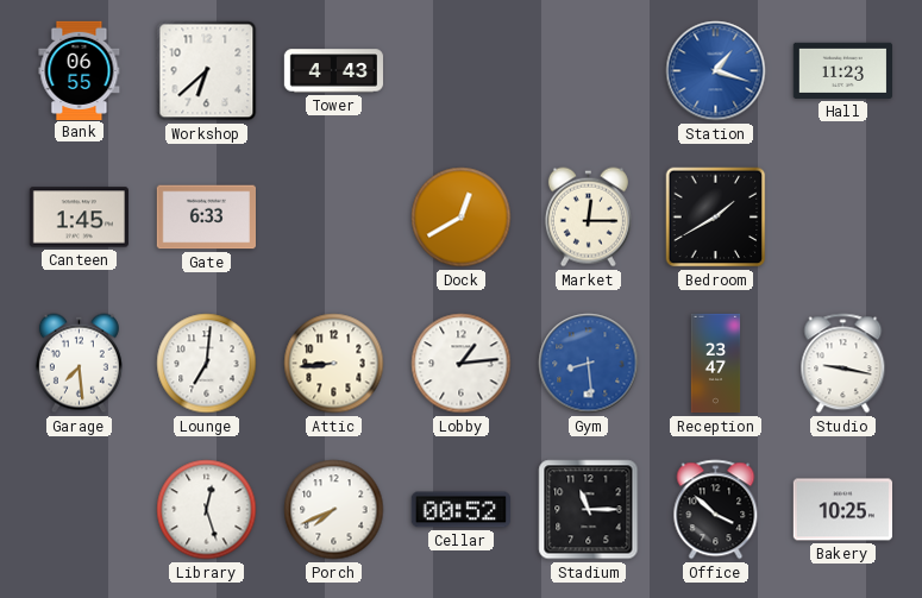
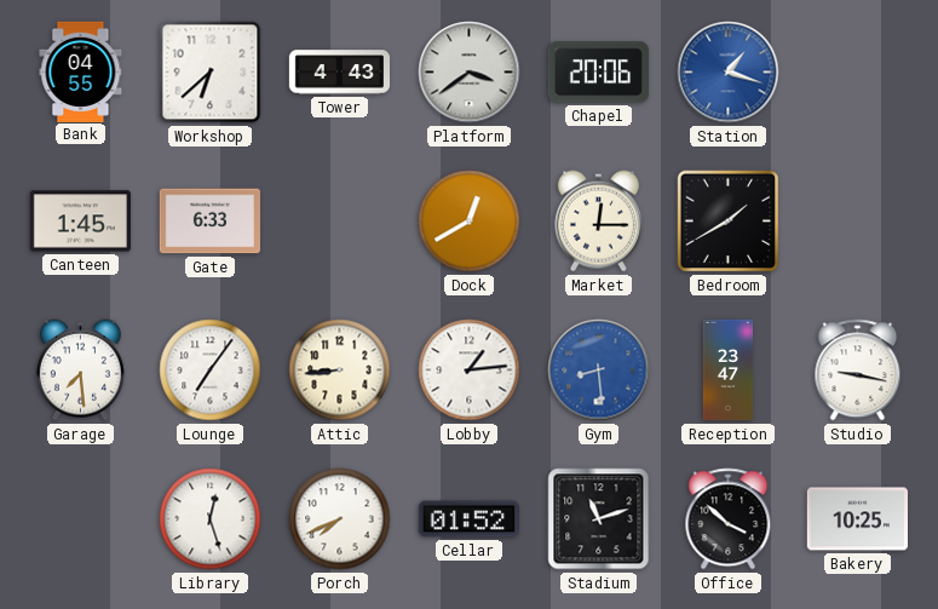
Bank: 06:55 -> 04:55 (81, 71)
Platform: none -> 3:39 (470, 73)
Chapel: none -> 20:06 (598, 73)
Hall: 11:23 -> none (842, 70)
Lounge: 7:01 -> 7:06 (211, 370)
Cellar: 00:52 -> 01:52 (468, 519)
Stadium: 11:15 -> 11:12 (599, 519)
